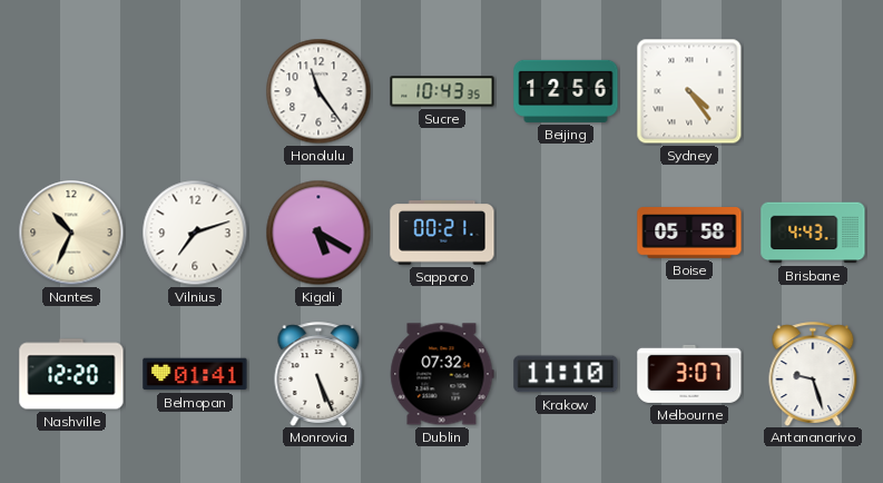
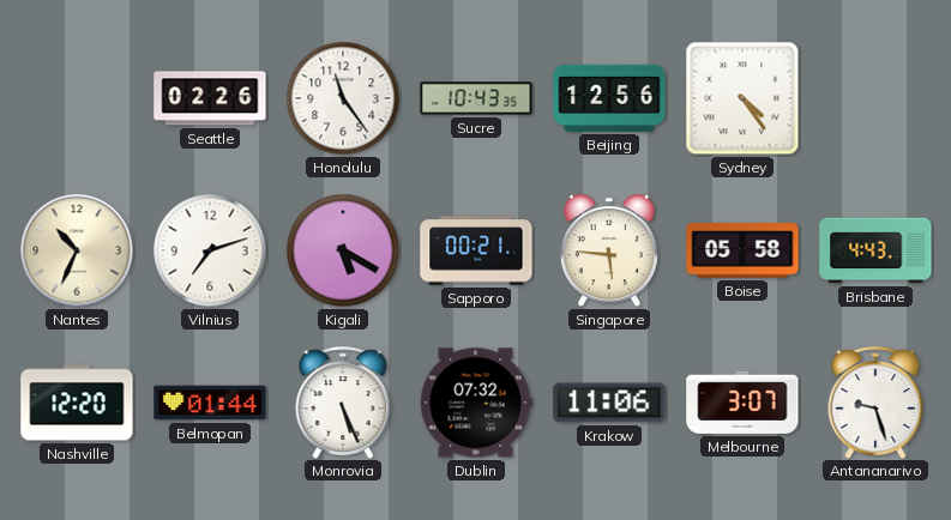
Seattle: none -> 02:26 (210, 98)
Singapore: none -> 5:46 (609, 252)
Belmopan: 01:41 -> 01:44 (210, 403)
Krakow: 11:10 -> 11:06 (609, 403)
